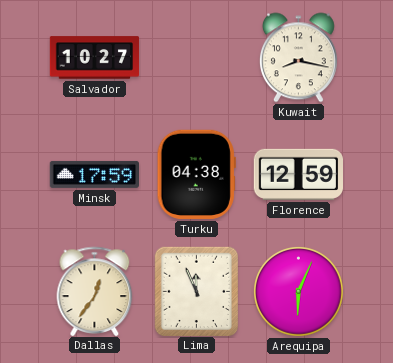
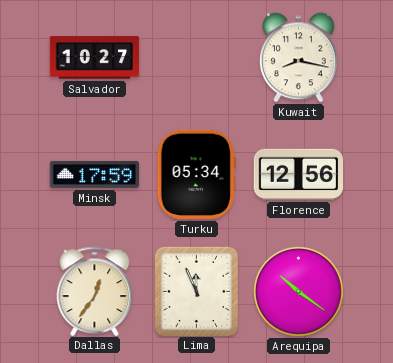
Turku: 04:38 -> 05:34 (196, 174)
Florence: 12:59 -> 12:56 (298, 174)
Arequipa: 6:04 -> 10:21 (299, 292)
